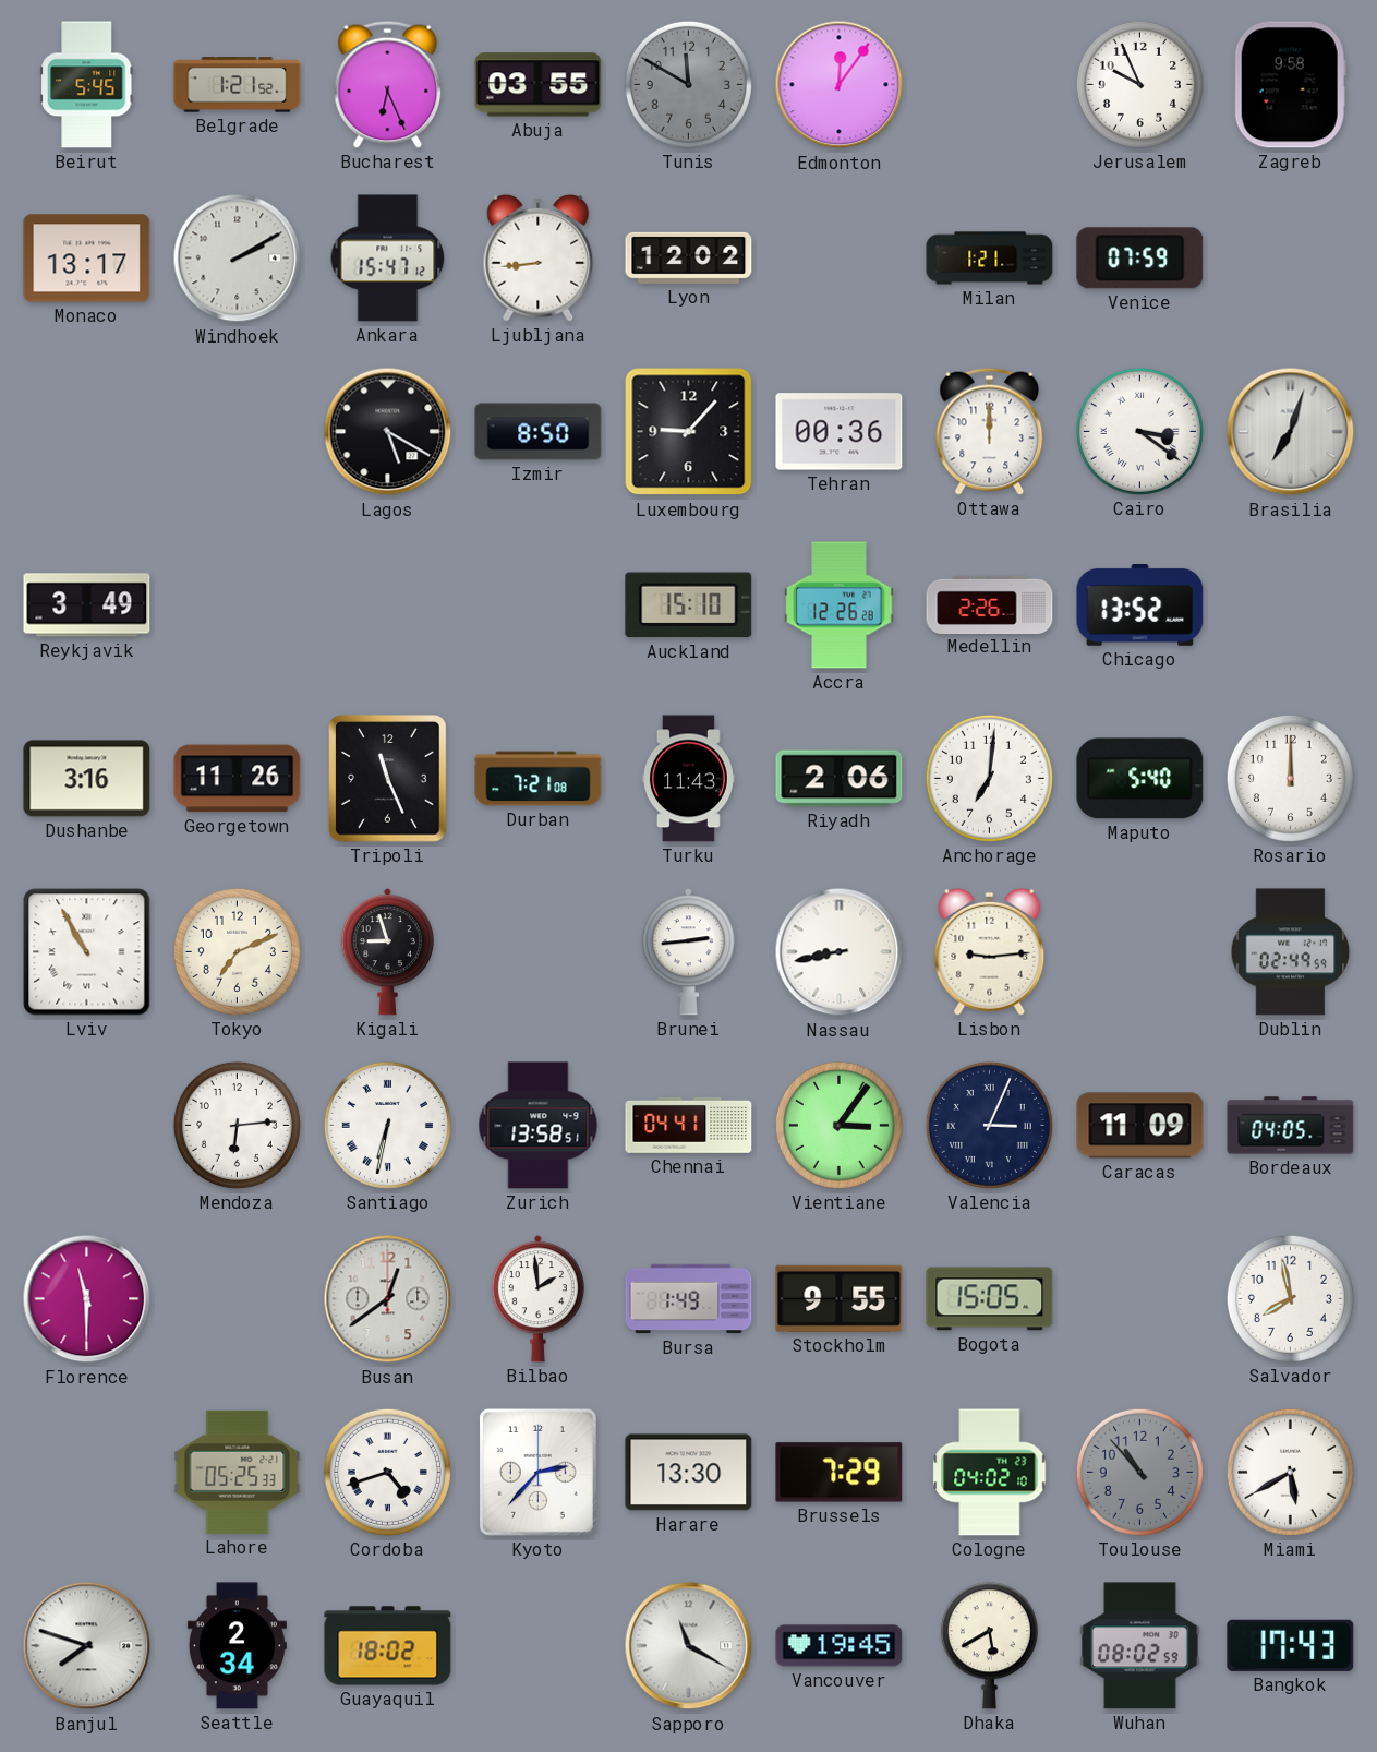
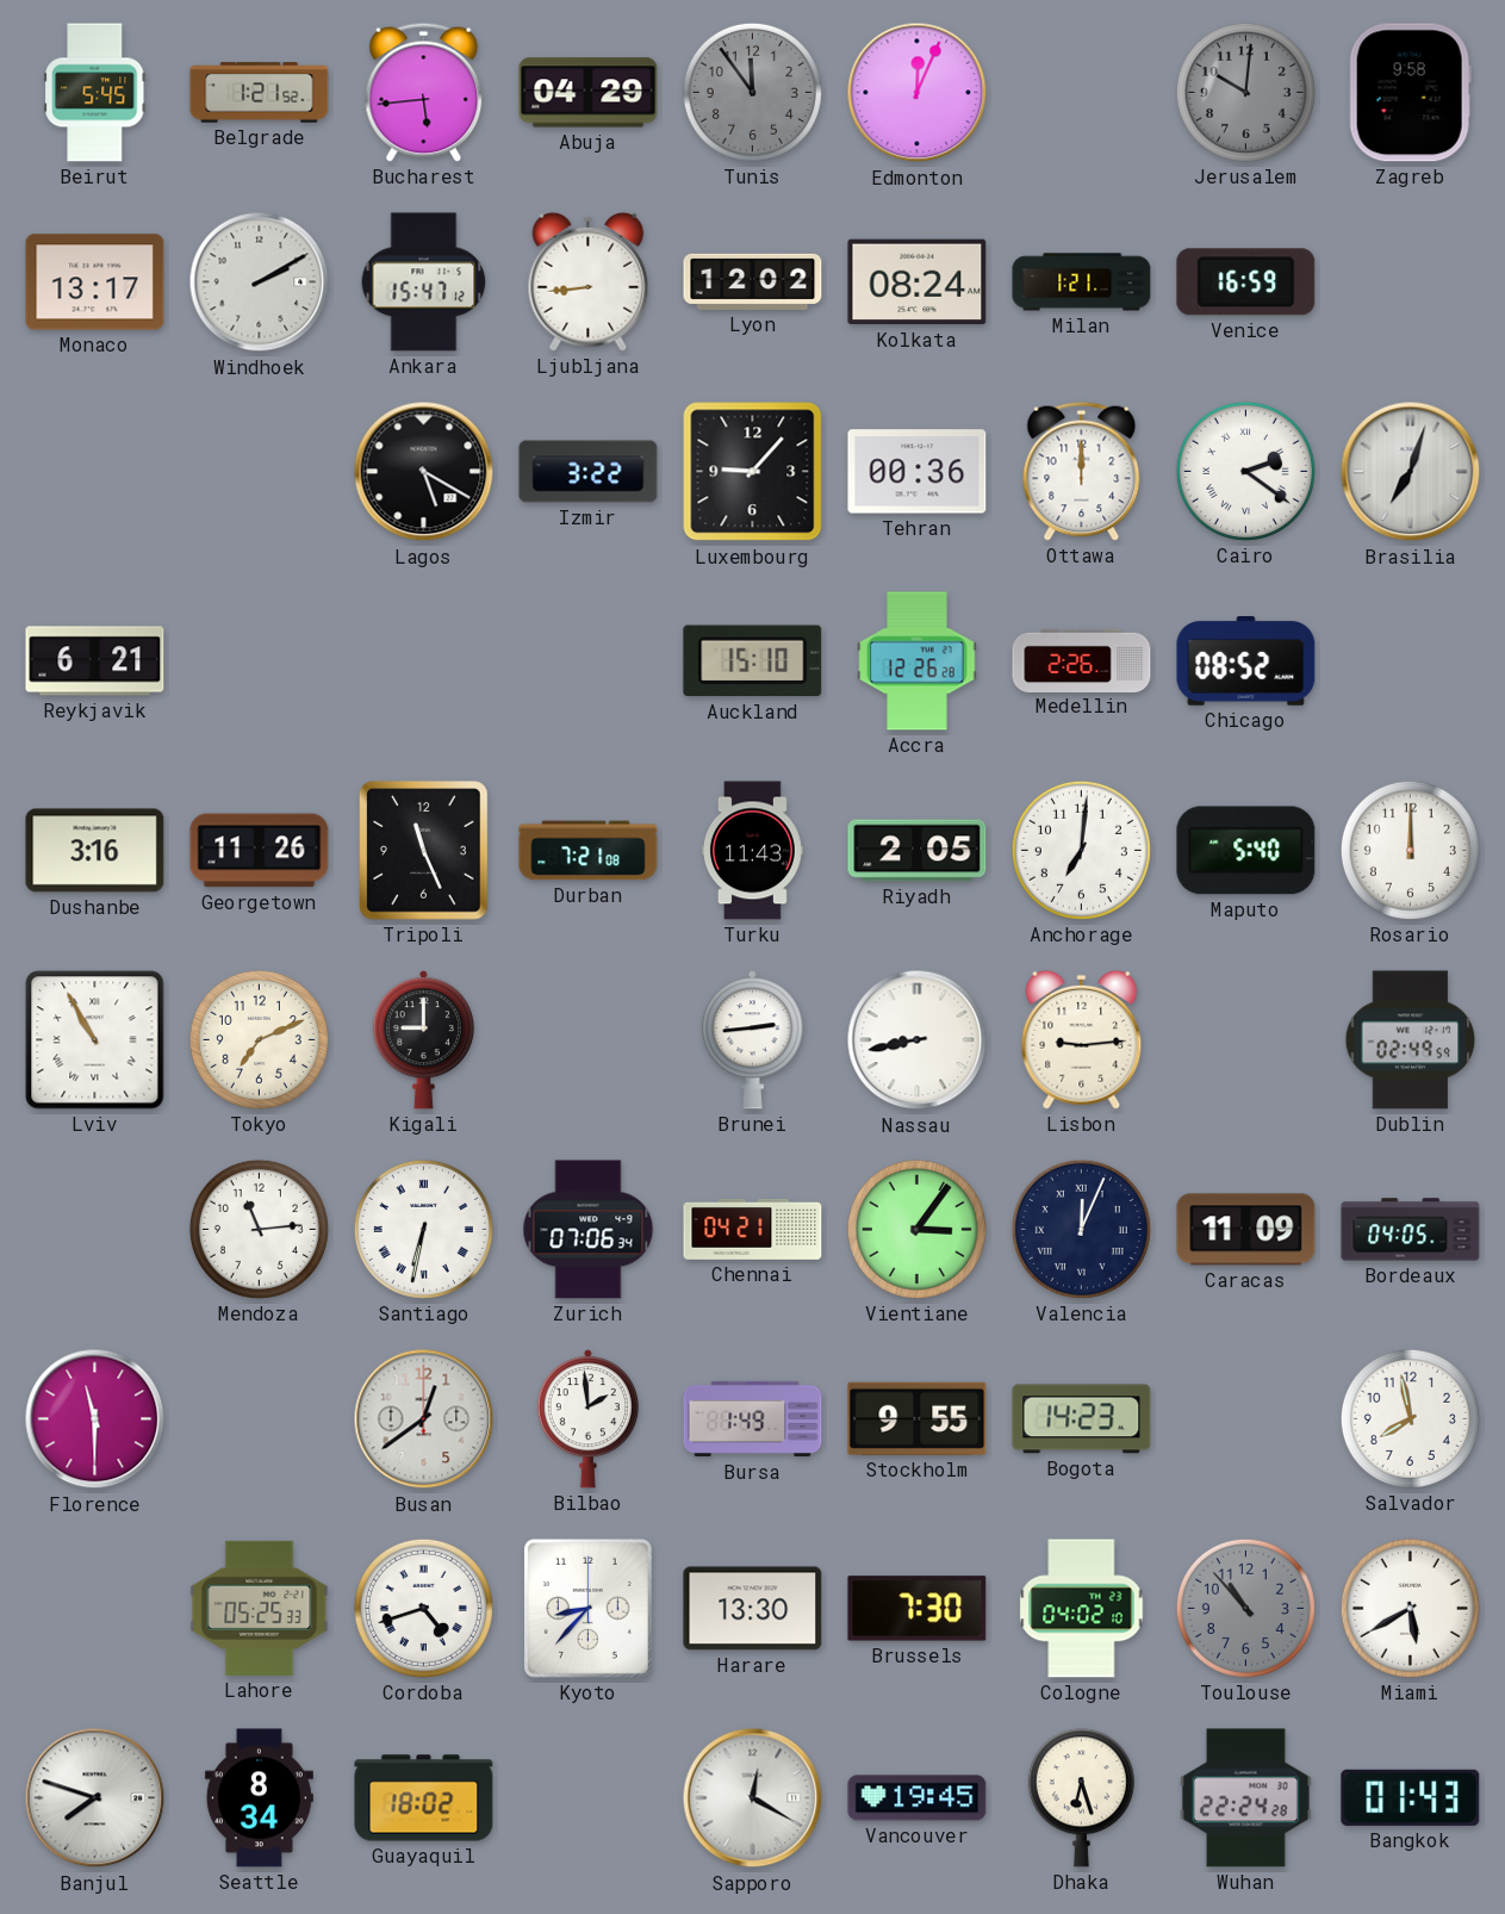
Bucharest: 6:26 -> 5:44 (424, 92)
Abuja: 03:55 -> 04:29 (589, 93)
Tunis: 11:50 -> 11:54 (752, 92)
Edmonton: 12:06 -> 12:04 (918, 93)
Jerusalem: 9:56 -> 10:01 (1245, 92)
Jerusalem dial: white -> grey (1245, 92)
Kolkata: none -> 08:24 (918, 282)
Venice: 07:59 -> 16:59 (1246, 282)
Izmir: 8:50 -> 3:22 (589, 472)
Cairo: 3:21 -> 2:21 (1245, 471)
Reykjavik: 3:49 -> 6:21 (95, 661)
Chicago: 13:52 -> 08:52 (1246, 661)
Riyadh: 2:06 -> 2:05 (918, 851)
Kigali: 8:57 -> 9:00 (423, 1040)
Mendoza: 6:14 -> 11:14 (259, 1229)
Zurich: 13:58 -> 07:06 (589, 1230)
Chennai: 04:41 -> 04:21 (753, 1229)
Valencia: 3:04 -> 12:04 (1081, 1229)
Bogota: 15:05 -> 14:23 (1082, 1419)
Kyoto: 2:37 -> 8:37 (587, 1608)
Brussels: 7:29 -> 7:30 (918, 1609)
Seattle: 2:34 -> 8:34 (259, 1798)
Sapporo: 11:20 -> 12:20 (753, 1798)
Dhaka: 5:40 -> 6:27 (1081, 1798)
Wuhan: 08:02 -> 22:24 (1245, 1798)
Bangkok: 17:43 -> 01:43 (1411, 1797)
